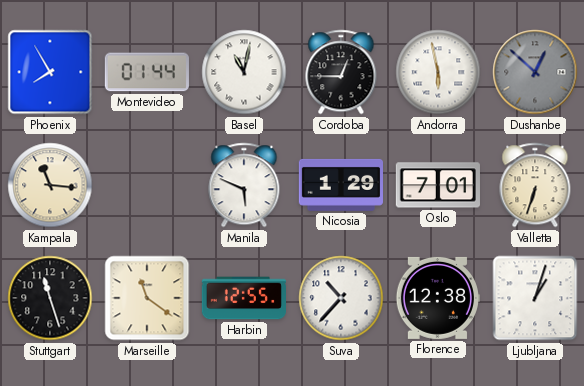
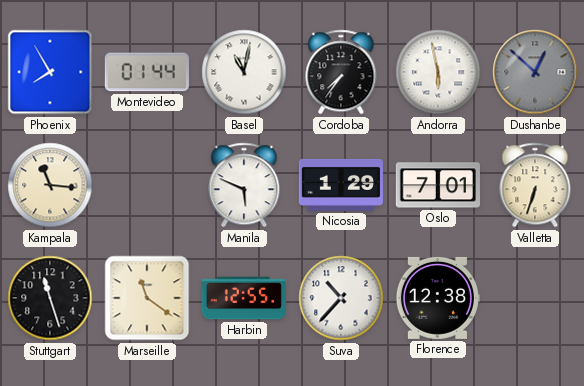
Cordoba: 12:45 -> 7:36 (341, 72)
Ljubljana: 1:03 -> none (535, 298)
